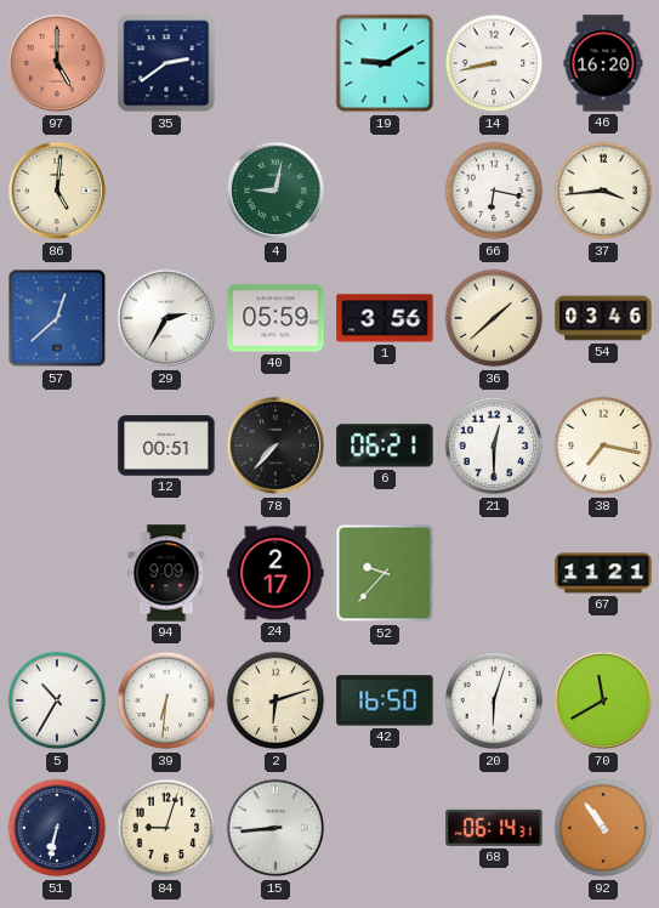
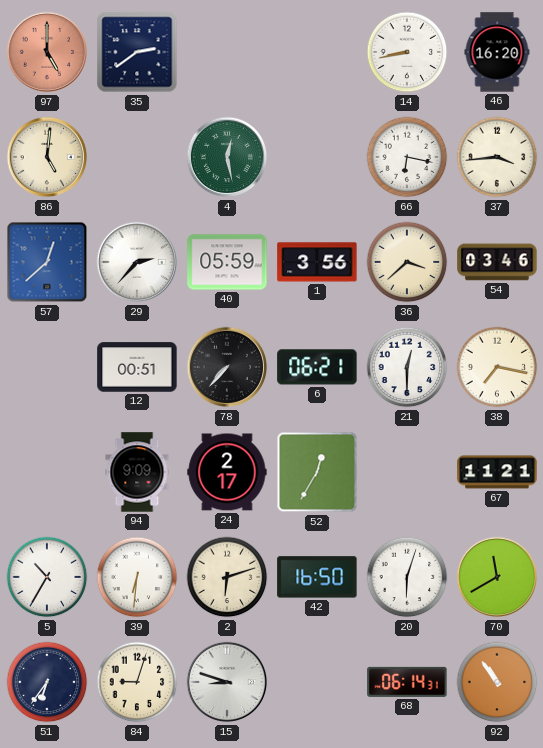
19: 9:10 -> none (385, 63)
4: 9:02 -> 12:28 (227, 157)
29: 2:35 -> 2:37 (137, 262)
36: 1:38 -> 3:38 (407, 262)
52: 9:37 -> 12:35 (317, 472)
51: 6:32 -> 6:36 (47, 682)
15: 8:44 -> 8:48 (227, 682)
